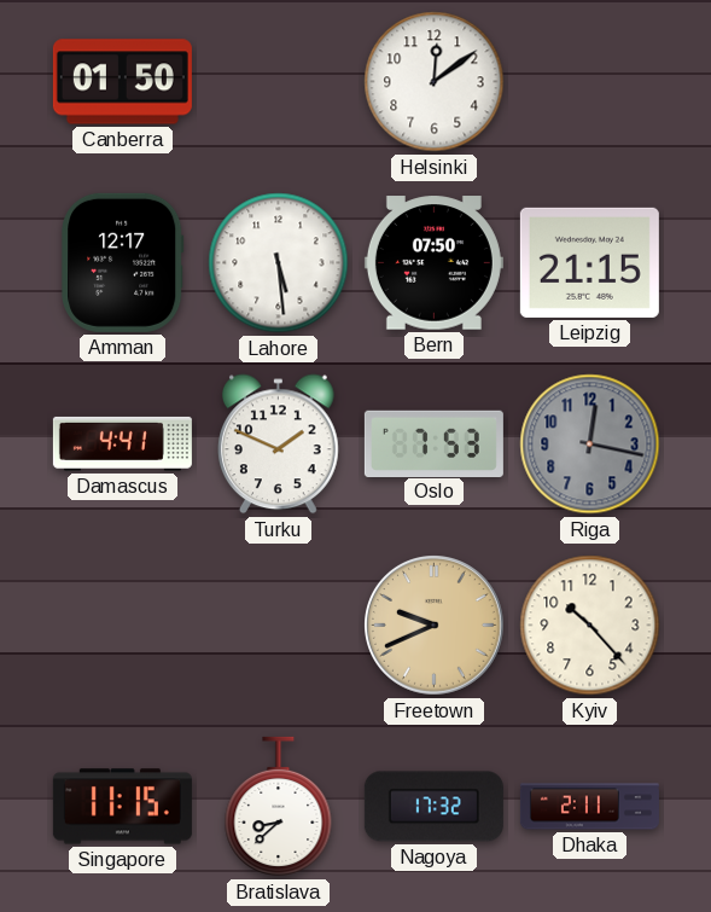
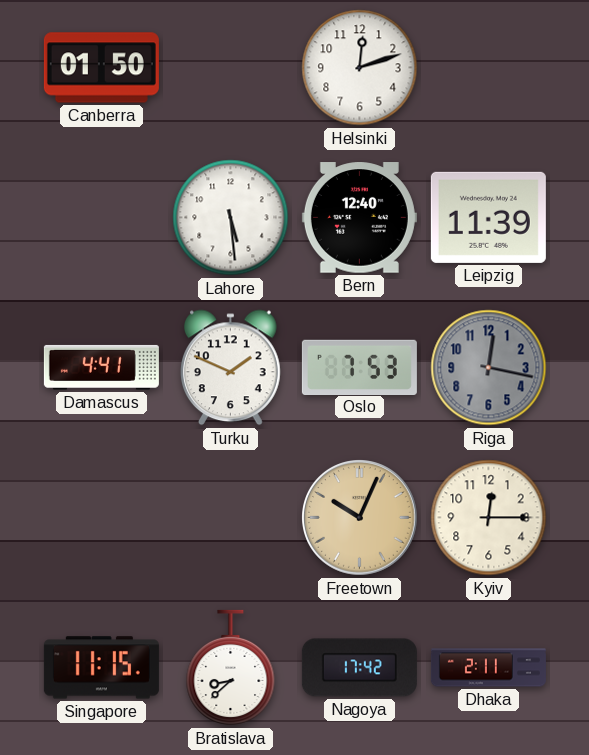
Helsinki: 12:09 -> 12:12 (360, 68)
Amman: 12:17 -> none (123, 262)
Bern: 07:50 -> 12:40 (359, 218)
Leipzig: 21:15 -> 11:39 (488, 217)
Freetown: 9:41 -> 10:04 (360, 518)
Kyiv: 10:23 -> 12:15 (489, 518)
Nagoya: 17:32 -> 17:42 (359, 668)
